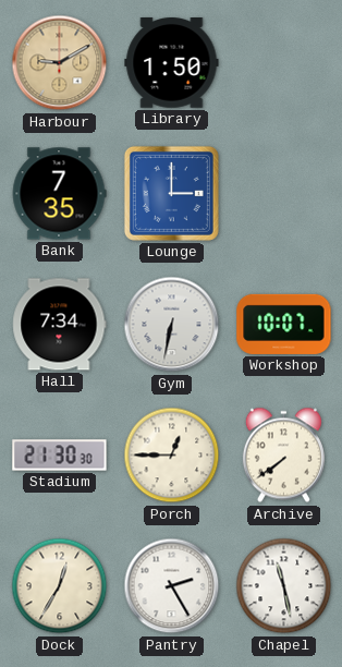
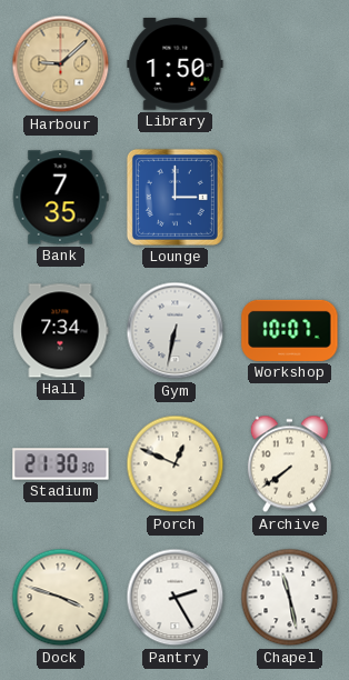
Harbour: 9:10 -> 9:08 (61, 64)
Porch: 12:45 -> 12:49 (176, 464)
Dock: 12:35 -> 3:48 (61, 598)
